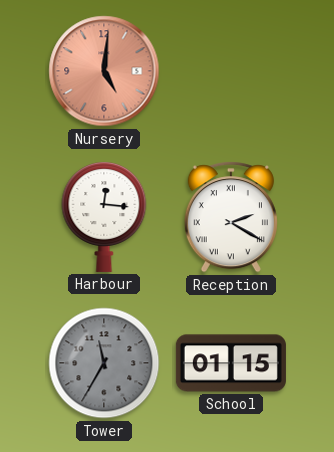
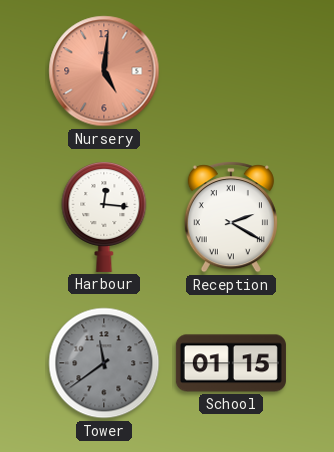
Tower: 11:35 -> 11:39 (104, 363)
